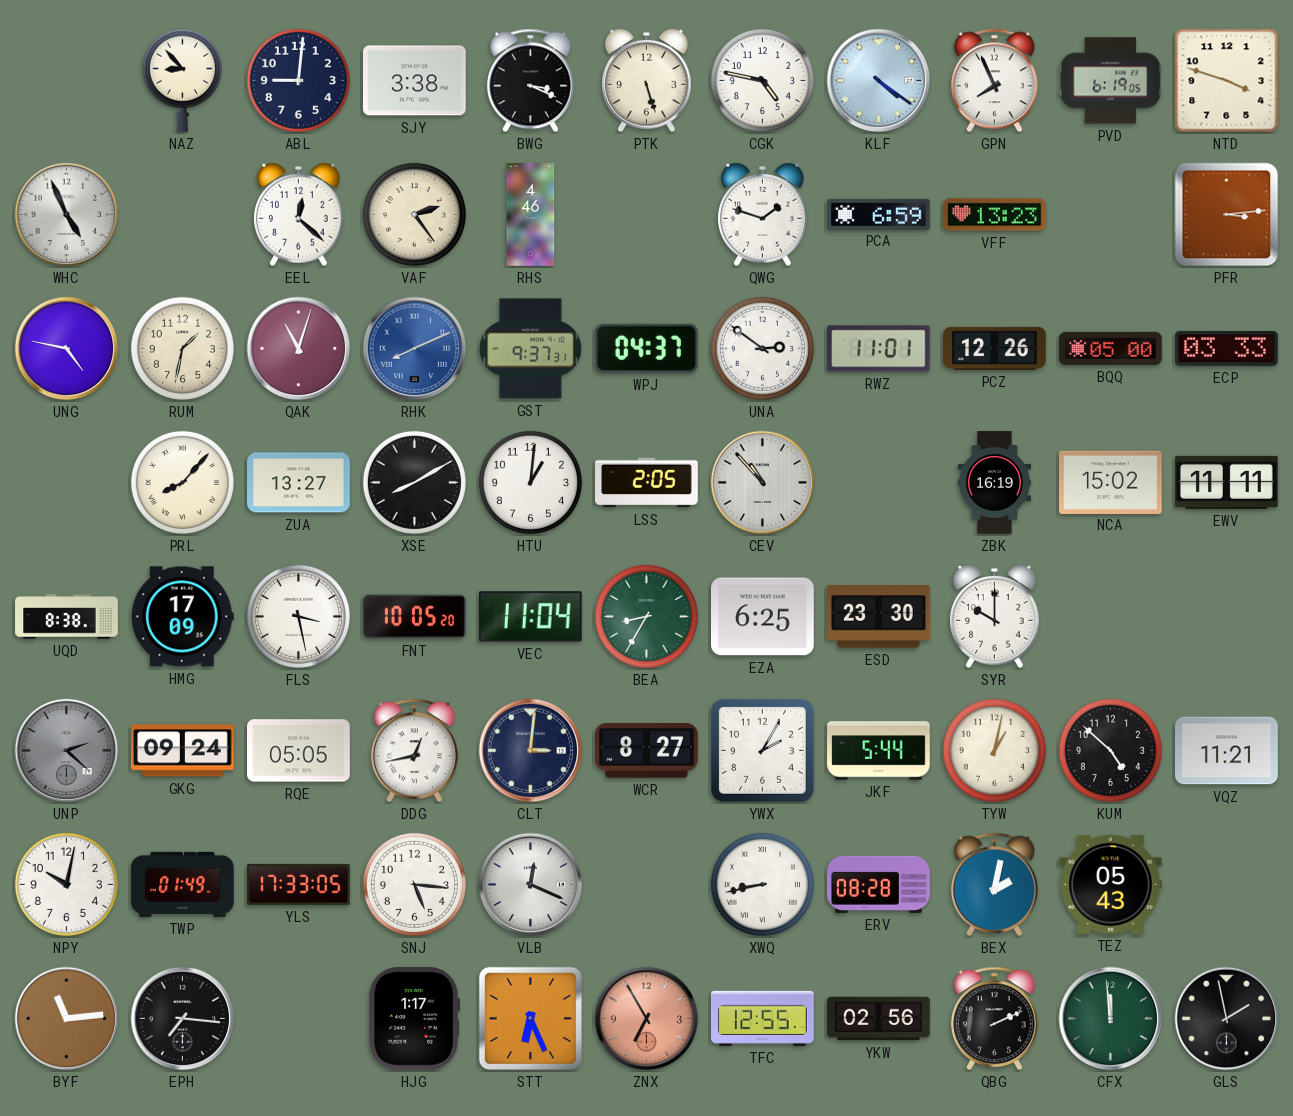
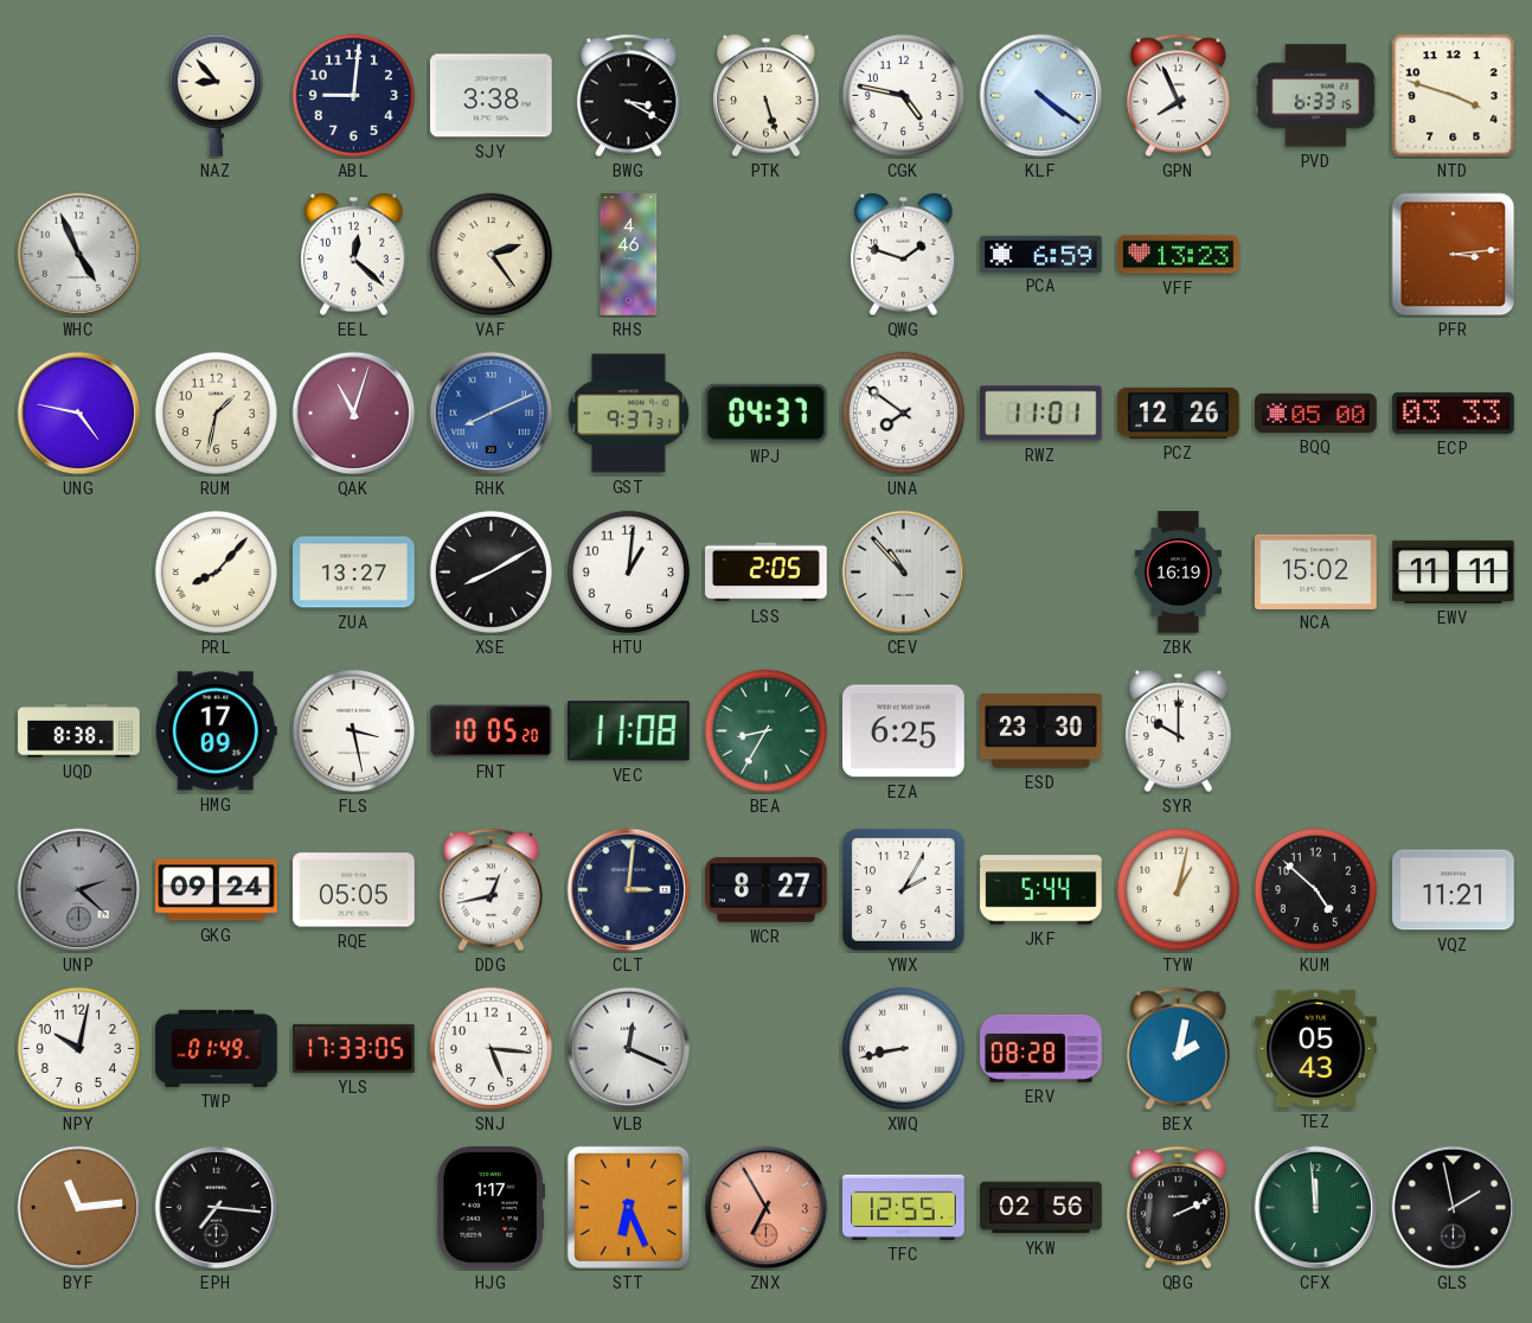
BWG: 3:19 -> 3:20 (628, 96)
PVD: 6:19 -> 6:33 (1315, 96)
UNA: 2:51 -> 7:51 (903, 413)
VEC: 11:04 -> 11:08 (628, 731)
